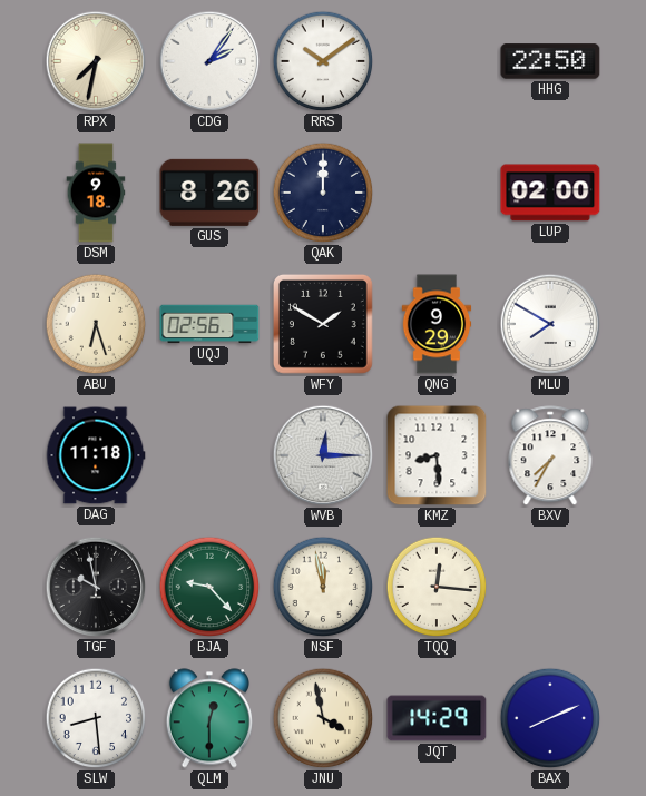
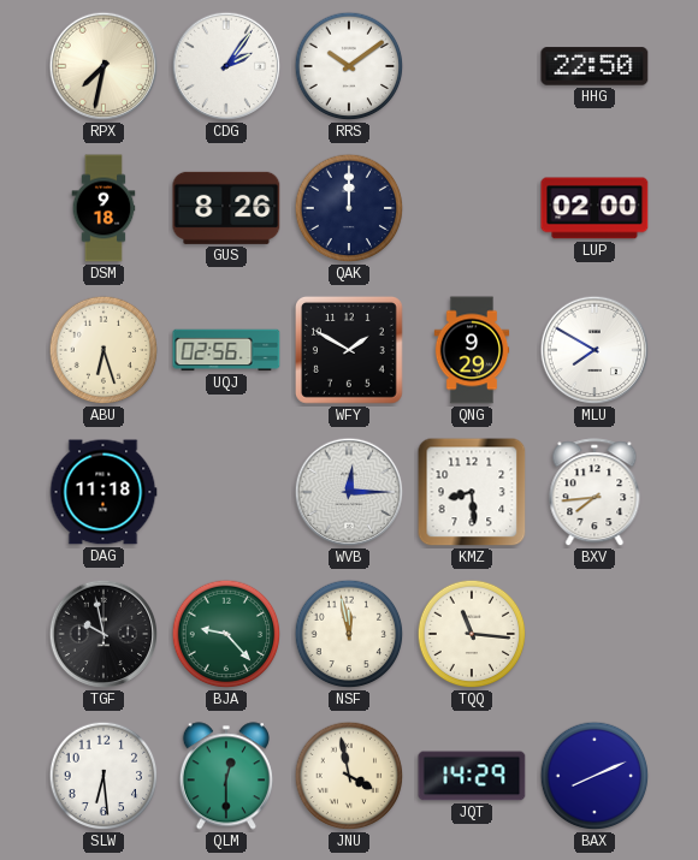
BXV: 7:35 -> 7:44 (595, 493)
TQQ: 12:16 -> 11:16 (472, 634)
SLW: 8:29 -> 6:29 (103, 776)
